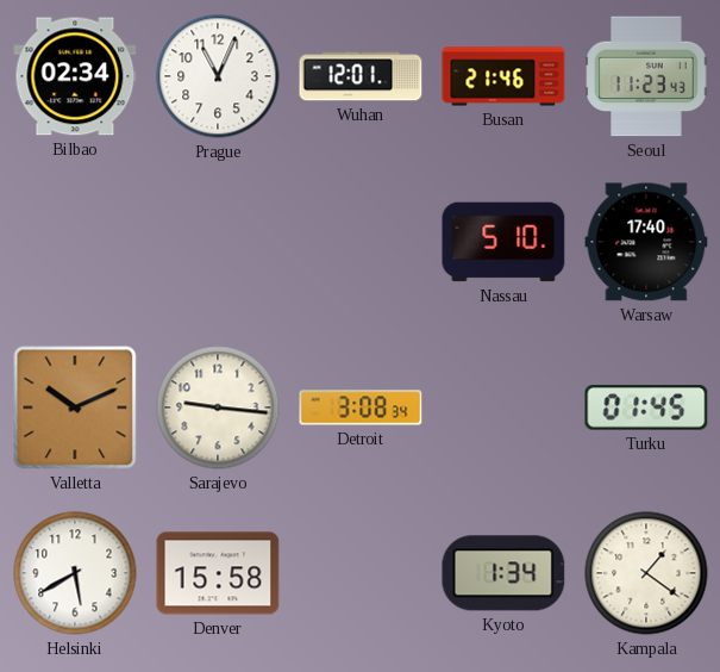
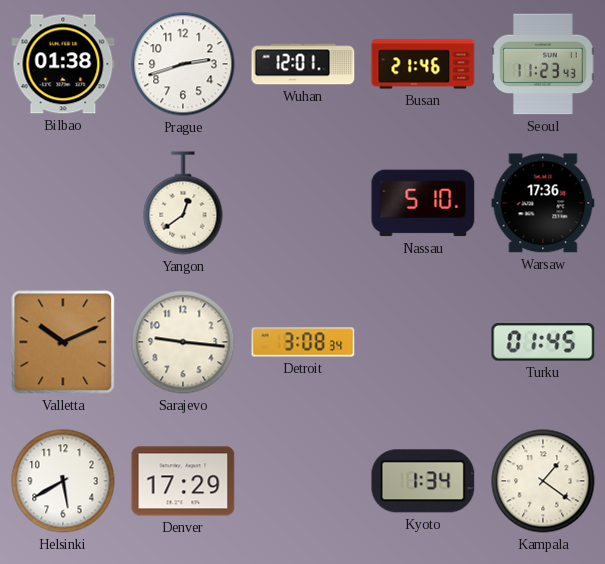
Bilbao: 02:34 -> 01:38 (63, 64)
Prague: 11:04 -> 2:42 (183, 64)
Yangon: none -> 12:39 (183, 203)
Warsaw: 17:40 -> 17:36 (543, 203)
Denver: 15:58 -> 17:29 (183, 481)
